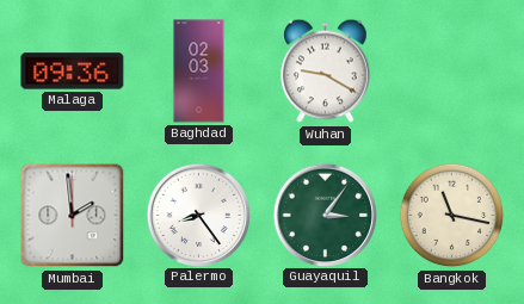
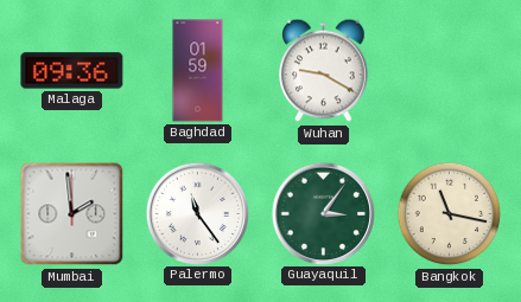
Baghdad: 02:03 -> 01:59 (198, 71)
Palermo: 8:24 -> 11:24 (197, 213)
